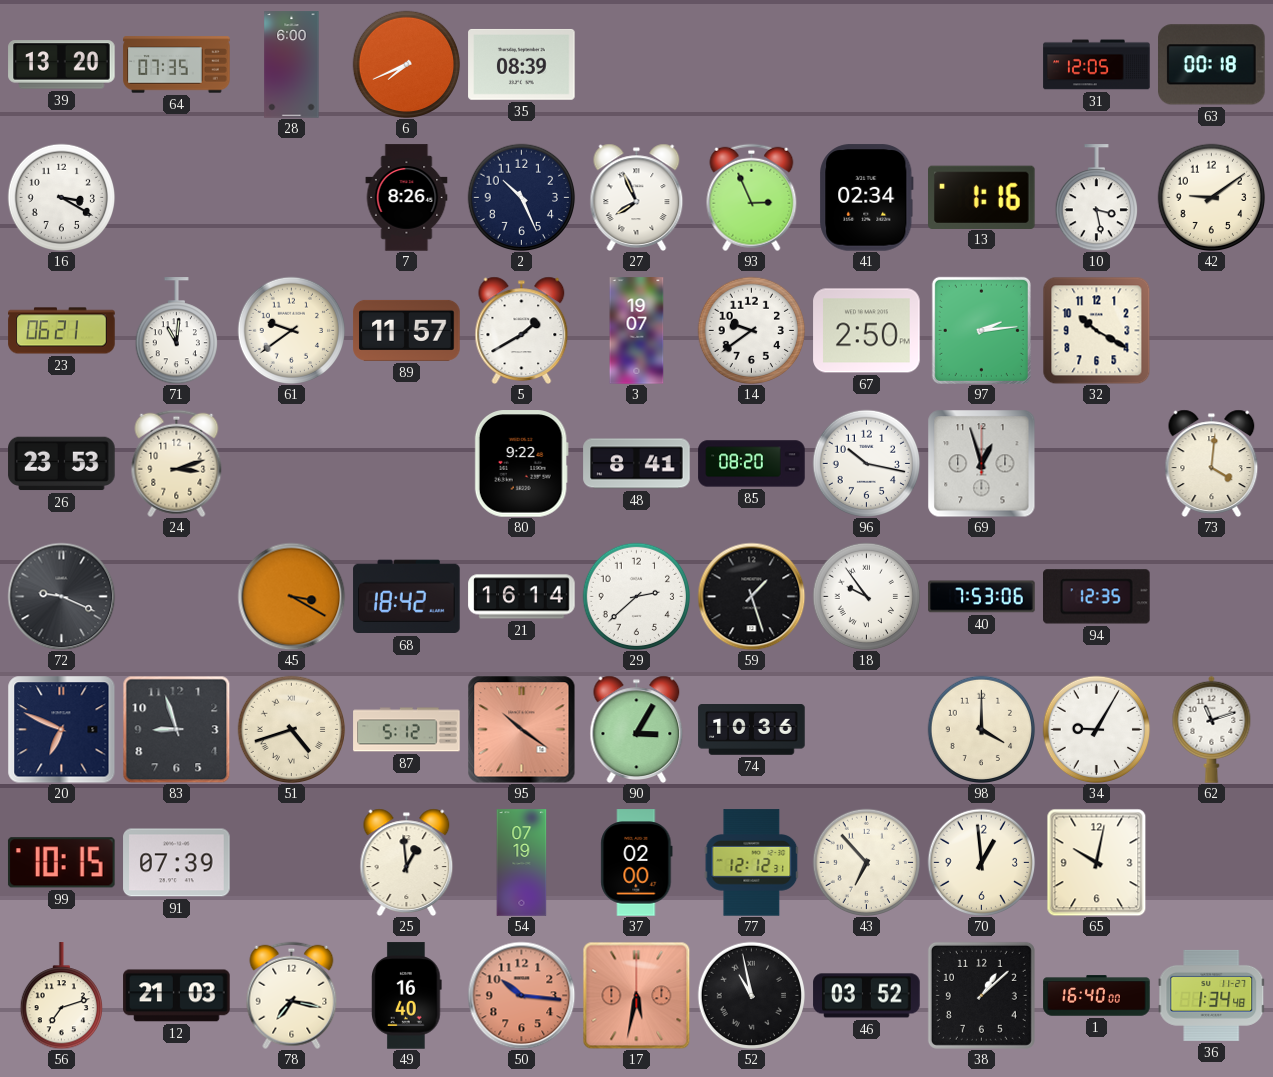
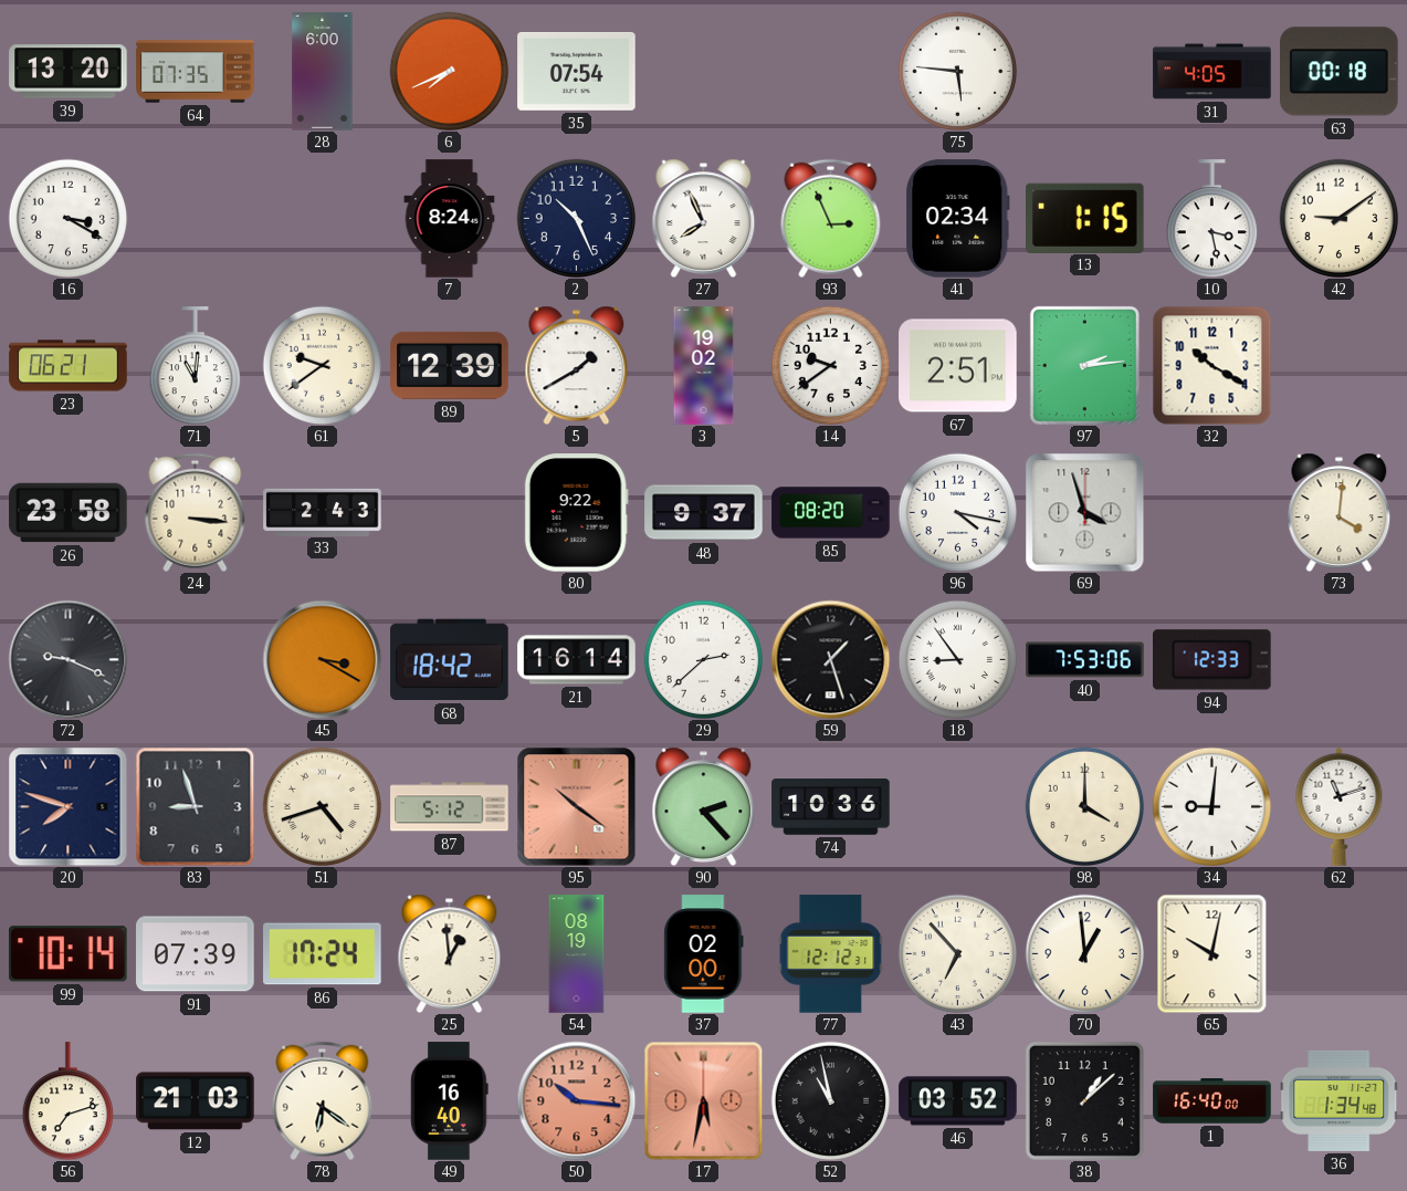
35: 08:39 -> 07:54 (577, 71)
75: none -> 5:46 (957, 71)
31: 12:05 -> 4:05 (1212, 72)
7: 8:26 -> 8:24 (450, 219)
13: 1:16 -> 1:15 (1085, 218)
89: 11:57 -> 12:39 (450, 365)
3: 19:07 -> 19:02 (704, 366)
67: 2:50 -> 2:51 (958, 366)
26: 23:53 -> 23:58 (69, 513)
24: 3:12 -> 3:16 (196, 512)
33: none -> 2:43 (323, 512)
48: 8:41 -> 9:37 (704, 513)
96: 10:17 -> 4:17 (957, 512)
69: 12:57 -> 3:57 (1084, 512)
18: 9:54 -> 8:54 (957, 659)
94: 12:35 -> 12:33 (1212, 660)
20: 6:49 -> 7:48 (67, 806)
90: 3:05 -> 2:23 (704, 806)
34: 9:05 -> 9:01 (1211, 806)
99: 10:15 -> 10:14 (67, 954)
86: none -> 17:24 (323, 954)
54: 07:19 -> 08:19 (577, 954)
78: 7:17 -> 6:21 (323, 1100)
